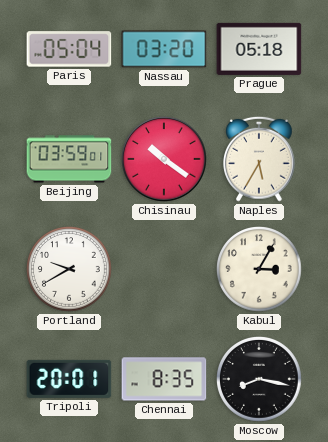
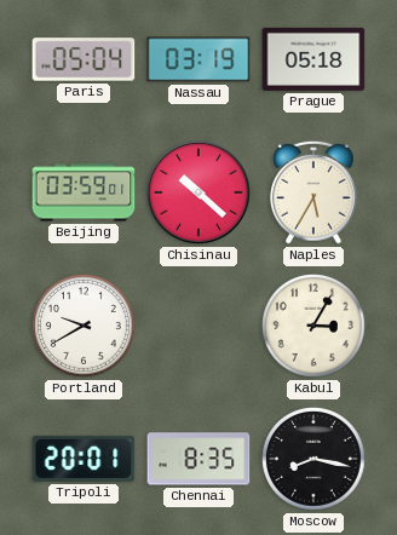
Nassau: 03:20 -> 03:19 (198, 59)
Chisinau: 10:21 -> 10:22 (198, 192)
